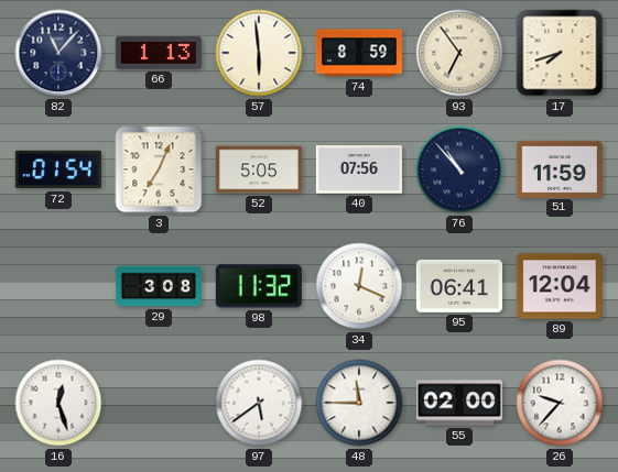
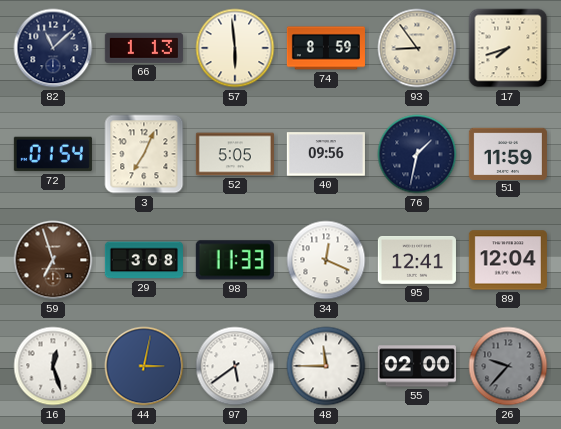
82: 11:07 -> 11:08 (53, 48)
93: 6:54 -> 8:54 (417, 48)
40: 07:56 -> 09:56 (326, 154)
76: 10:53 -> 1:32 (417, 154)
59: none -> 6:57 (53, 260)
98: 11:32 -> 11:33 (235, 260)
95: 06:41 -> 12:41 (417, 260)
44: none -> 3:02 (144, 366)
26 dial: white -> grey (508, 366)
